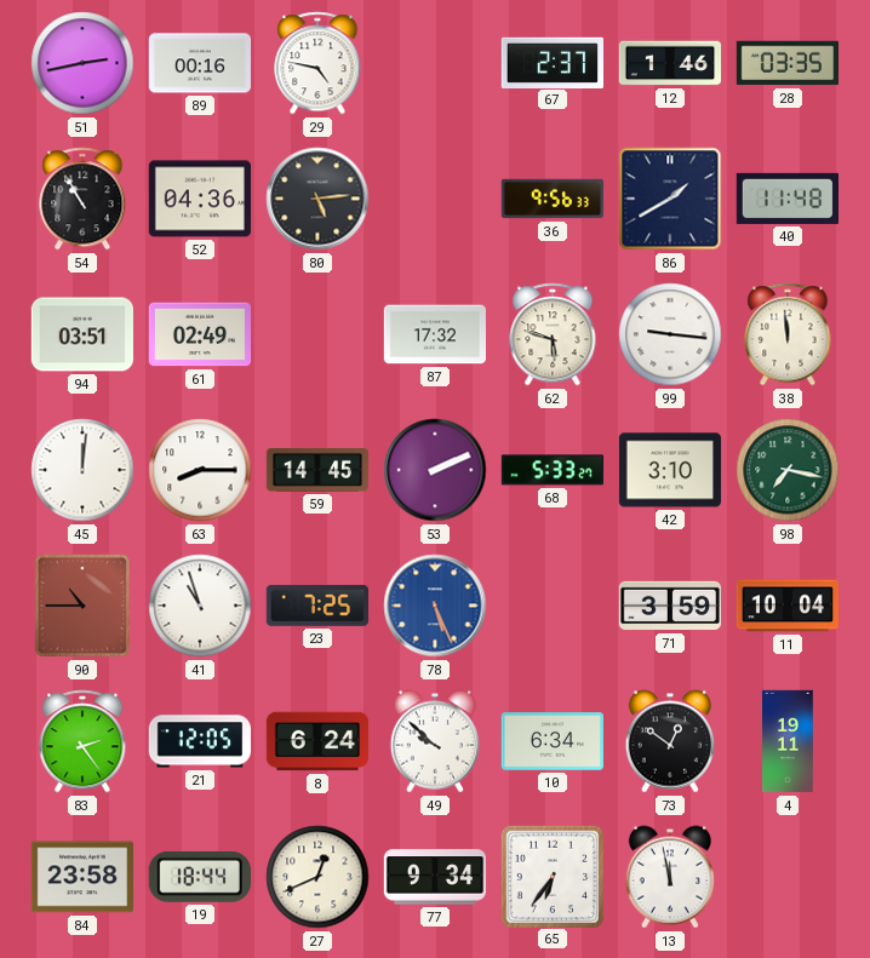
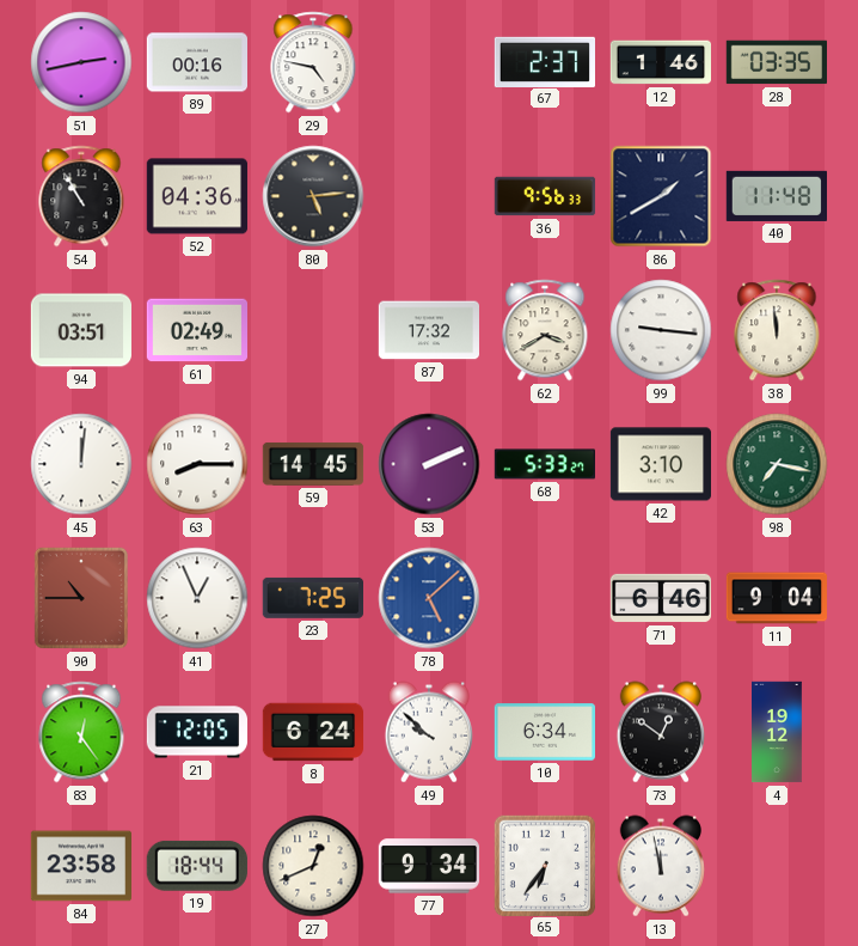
62: 5:48 -> 3:40 (545, 330)
41: 10:57 -> 12:56 (197, 598)
78: 5:26 -> 5:08 (429, 598)
71: 3:59 -> 6:46 (661, 598)
11: 10:04 -> 9:04 (776, 598)
83: 2:24 -> 12:24 (81, 732)
4: 19:11 -> 19:12 (777, 732)
